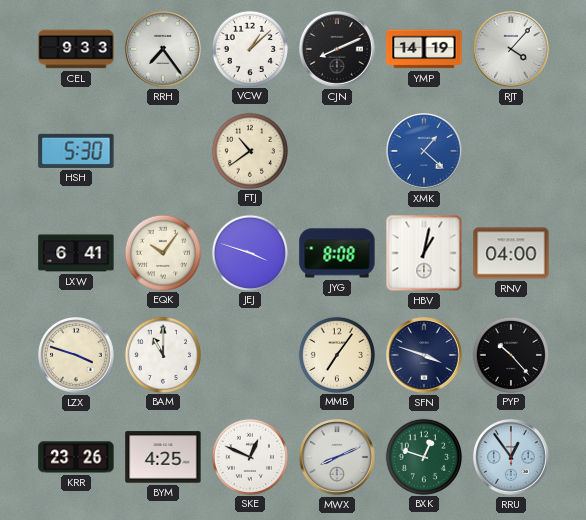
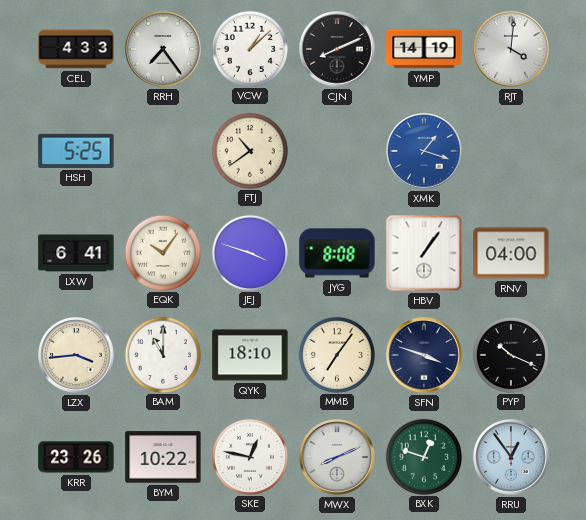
CEL: 9:33 -> 4:33 (76, 49)
RJT: 4:07 -> 4:01 (512, 50)
HSH: 5:30 -> 5:25 (76, 151)
XMK: 1:22 -> 1:18 (425, 152)
HBV: 1:02 -> 1:06 (424, 253)
LZX: 3:48 -> 3:44 (77, 356)
QYK: none -> 18:10 (250, 355)
PYP: 10:23 -> 10:19 (510, 354)
BYM: 4:25 -> 10:22 (163, 457)
SKE: 12:49 -> 12:47 (249, 456)
